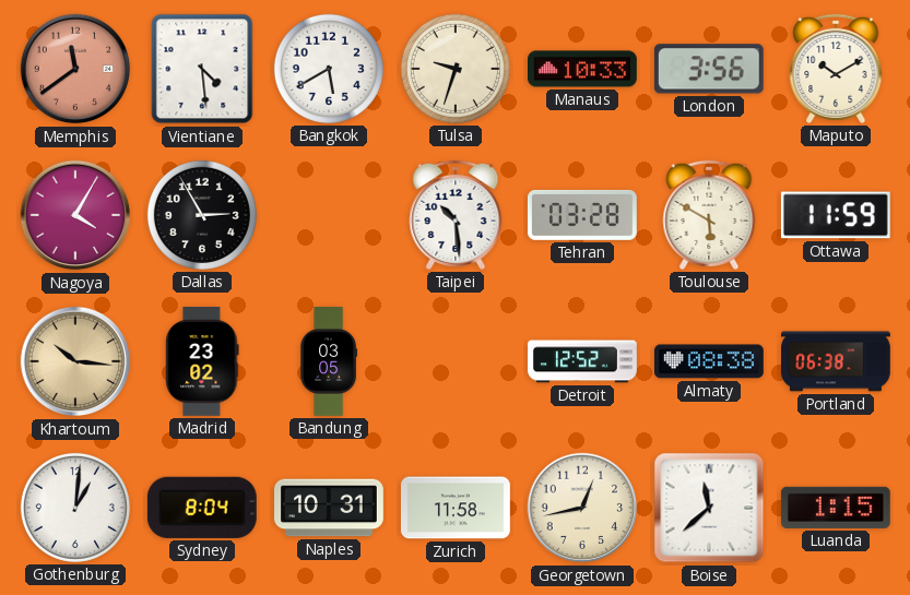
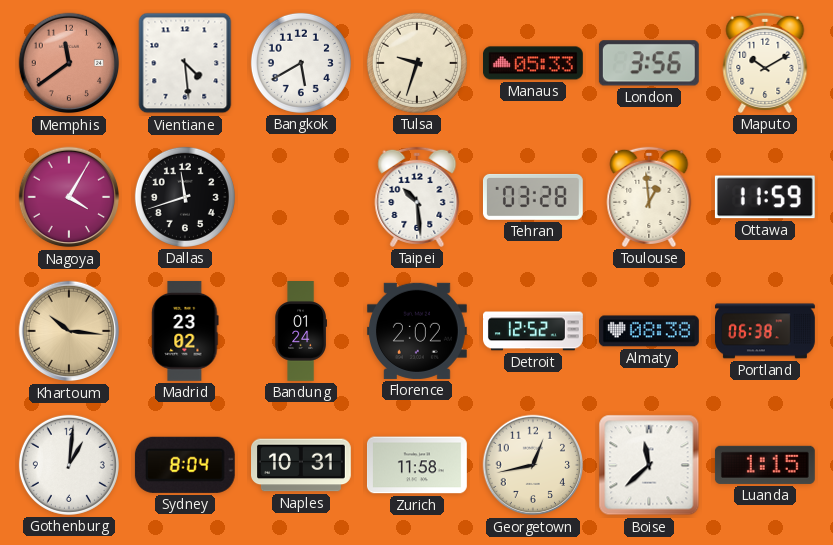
Manaus: 10:33 -> 05:33 (534, 63)
Dallas: 2:55 -> 11:42 (185, 197)
Toulouse: 5:50 -> 12:59 (649, 197)
Bandung: 03:05 -> 01:24 (301, 332)
Florence: none -> 2:02 (417, 331)
